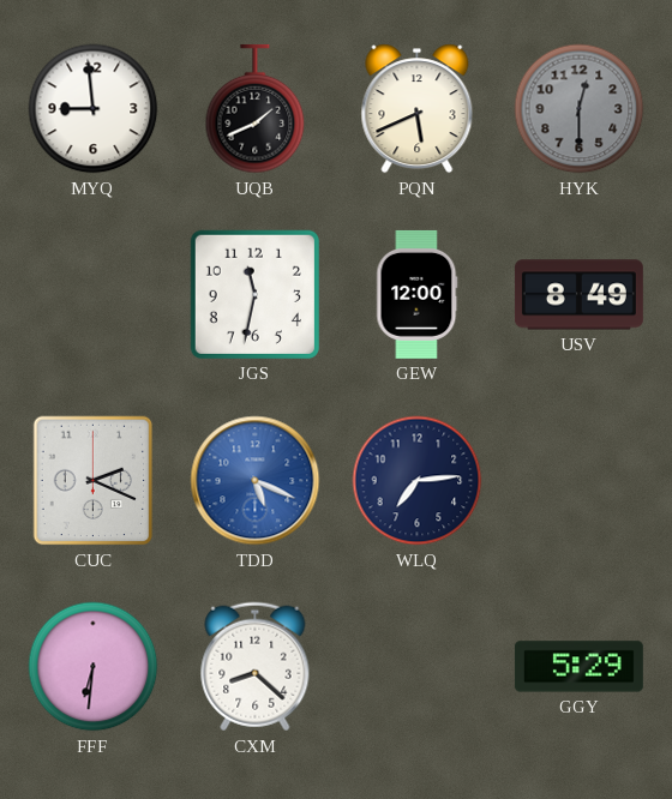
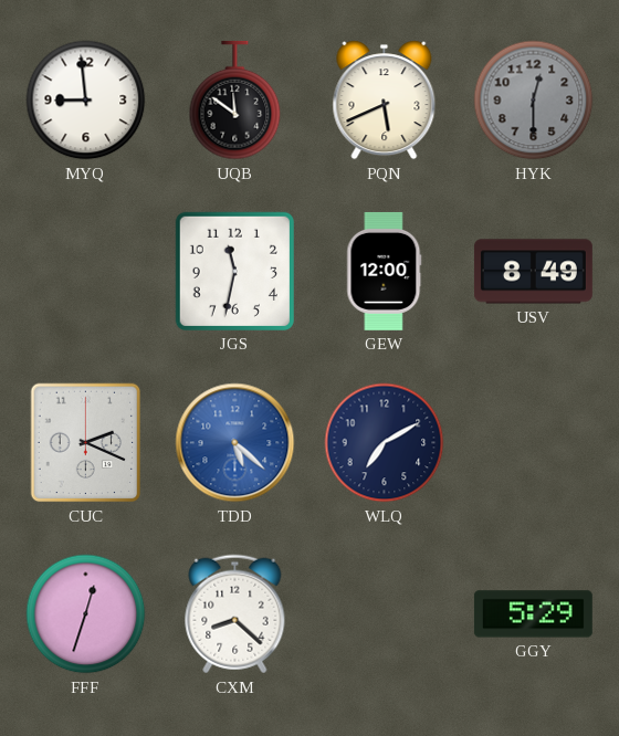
UQB: 1:41 -> 11:51 (235, 101)
TDD: 5:19 -> 5:22 (235, 443)
WLQ: 7:14 -> 7:10 (385, 443)
FFF: 6:31 -> 12:33 (86, 614)
